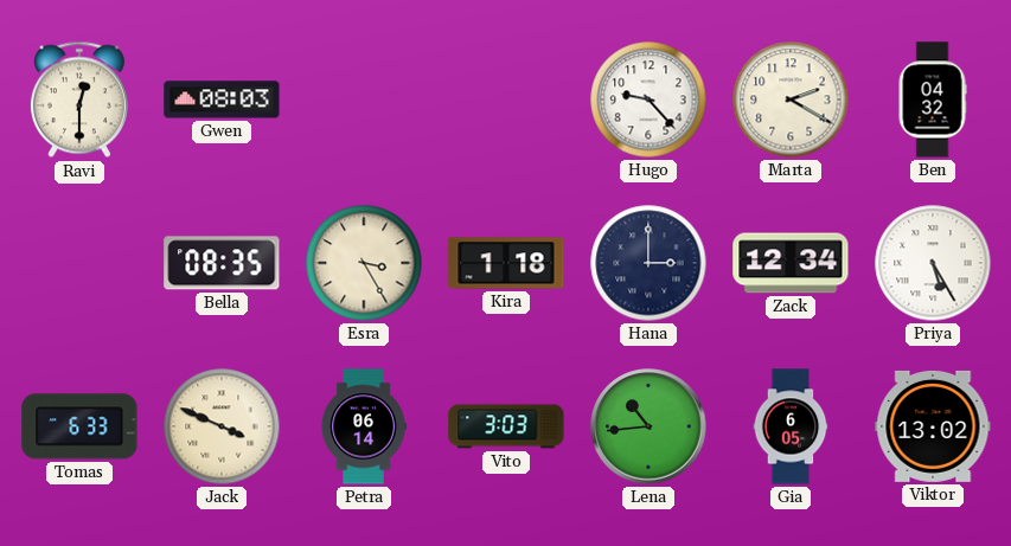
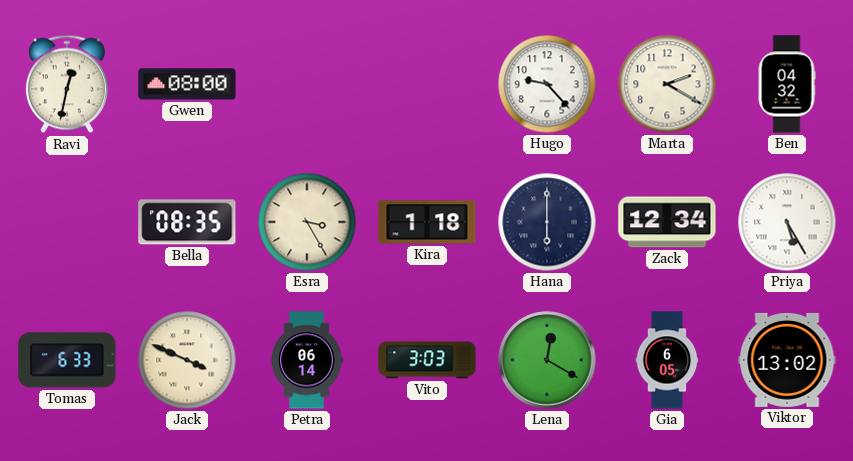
Ravi: 12:30 -> 12:32 (67, 84)
Gwen: 08:03 -> 08:00 (187, 84)
Hana: 3:00 -> 6:00 (547, 222)
Lena: 10:44 -> 12:20 (547, 360)
